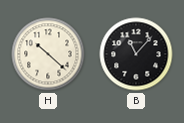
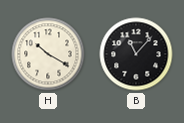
H: 10:22 -> 10:20 (48, 54)
